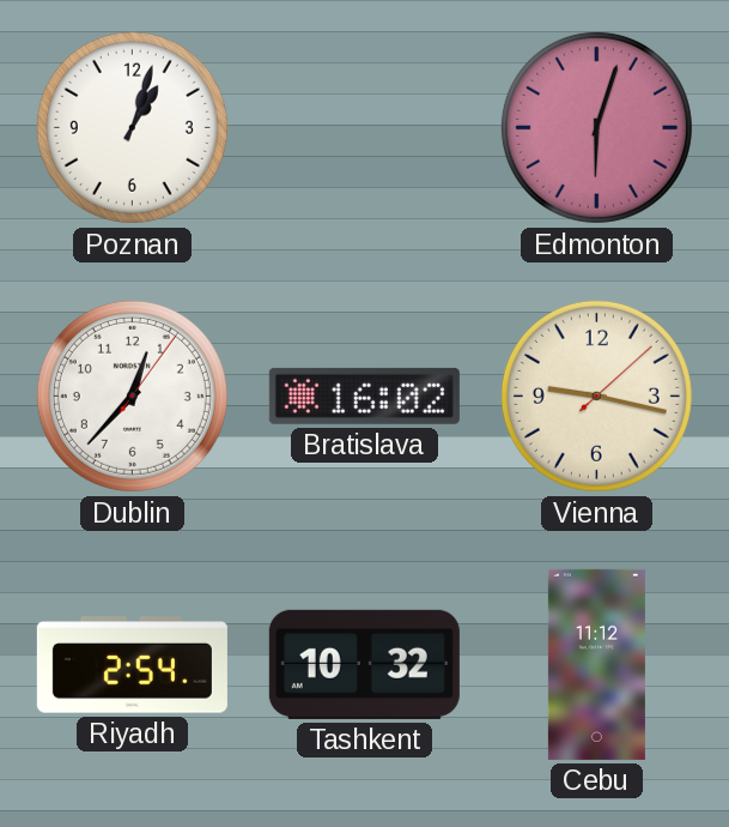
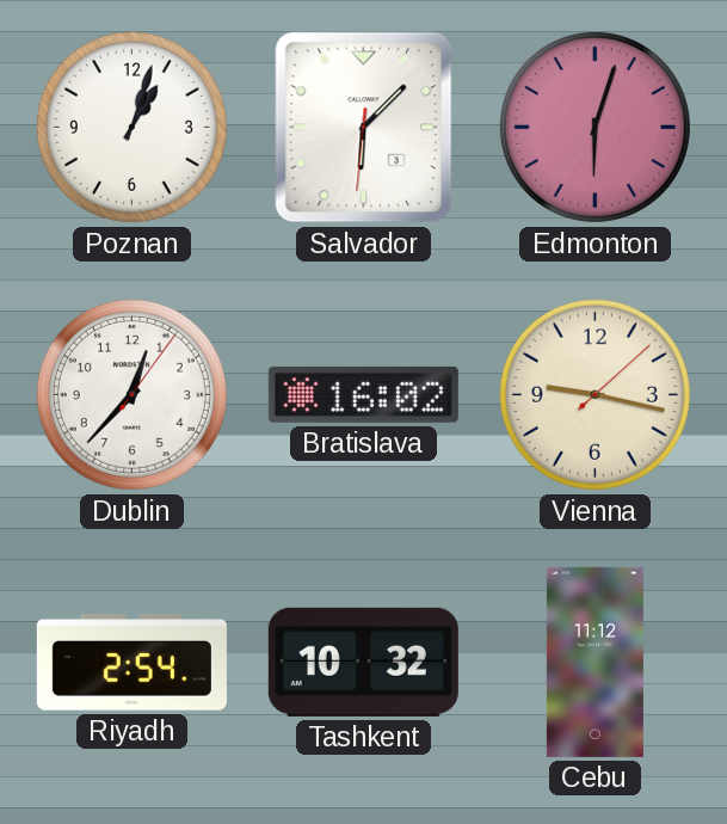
Salvador: none -> 6:07 (364, 128)
